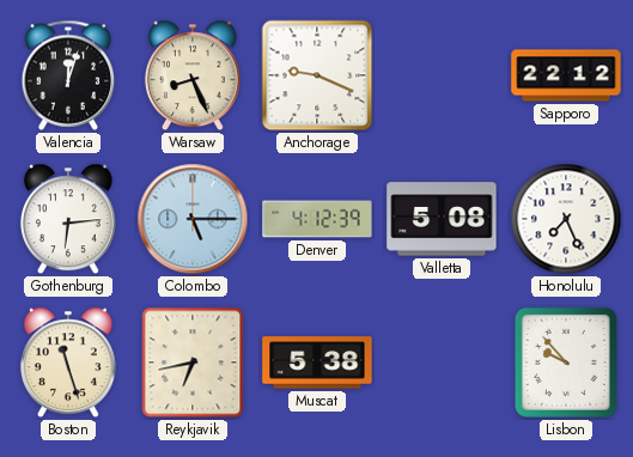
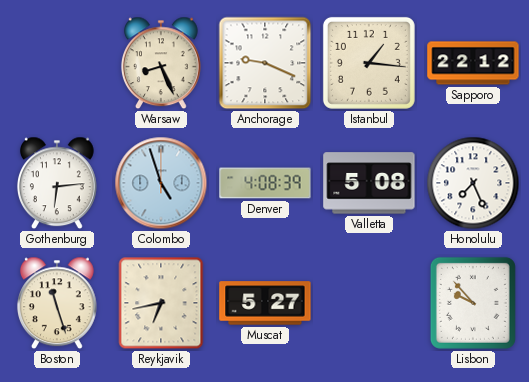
Valencia: 12:03 -> none (68, 75)
Istanbul: none -> 1:16 (369, 63)
Colombo: 5:15 -> 4:57 (161, 183)
Denver: 4:12 -> 4:08 (265, 183)
Muscat: 5:38 -> 5:27 (265, 303)
